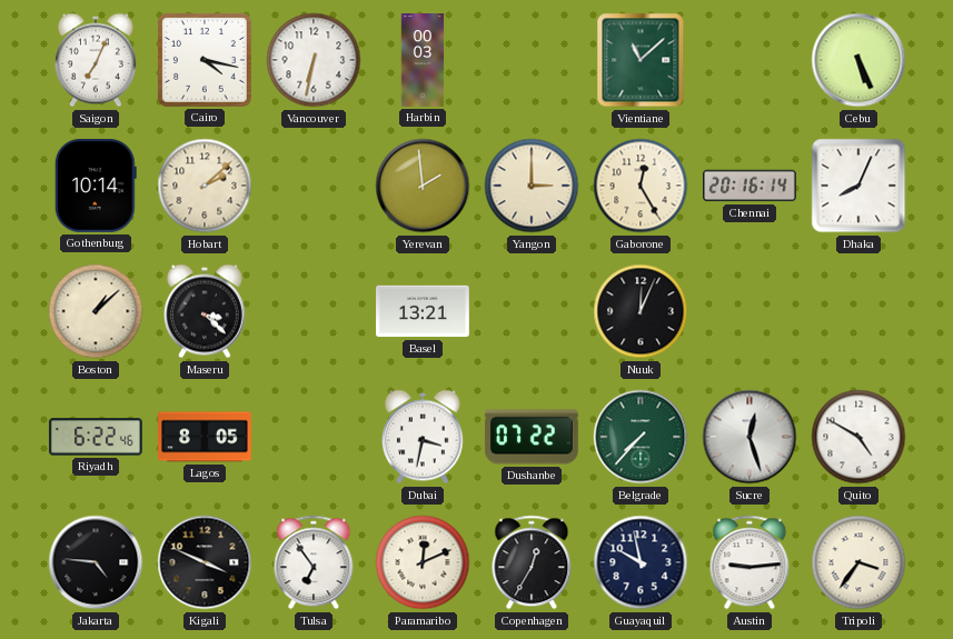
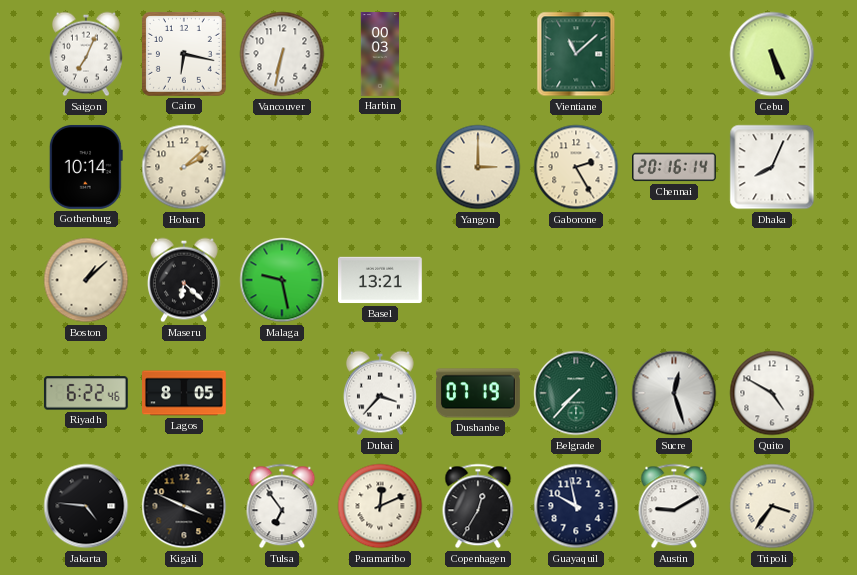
Cairo: 4:17 -> 6:17 (184, 54)
Yerevan: 1:59 -> none (423, 186)
Gaborone: 12:25 -> 2:25 (576, 167)
Maseru: 3:22 -> 6:22 (184, 280)
Malaga: none -> 9:28 (282, 280)
Nuuk: 12:04 -> none (641, 311)
Dubai: 3:32 -> 3:37 (380, 393)
Dushanbe: 07:22 -> 07:19 (478, 393)
Austin: 9:14 -> 9:10 (674, 506)
